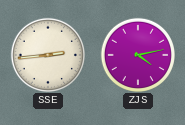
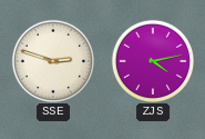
SSE: 2:44 -> 2:48 (52, 60)
